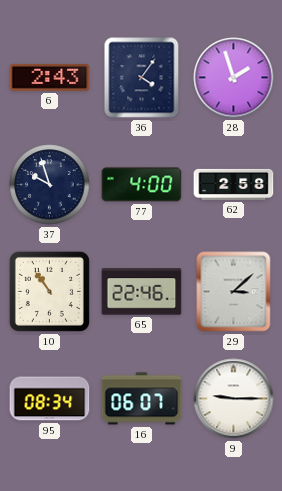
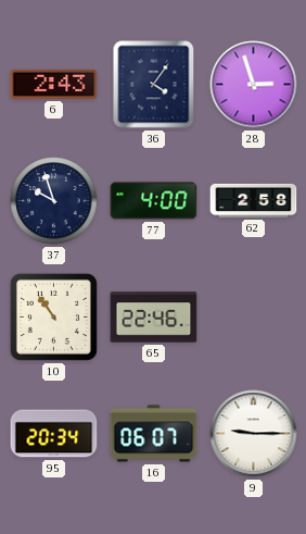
28: 1:57 -> 2:57 (254, 85)
29: 3:08 -> none (234, 292)
95: 08:34 -> 20:34 (54, 434)
